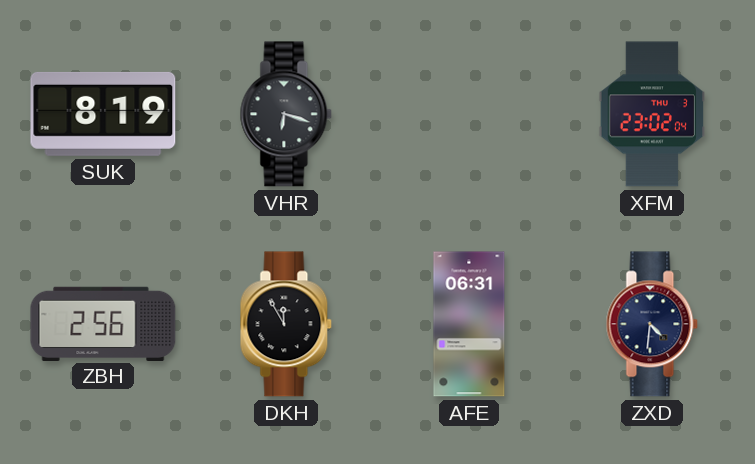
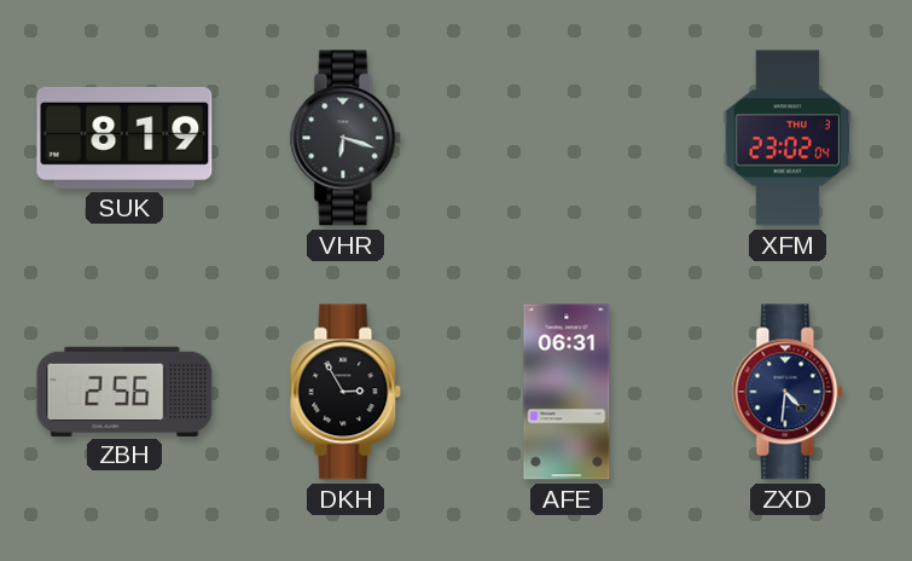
DKH: 11:55 -> 2:55 (345, 392)
